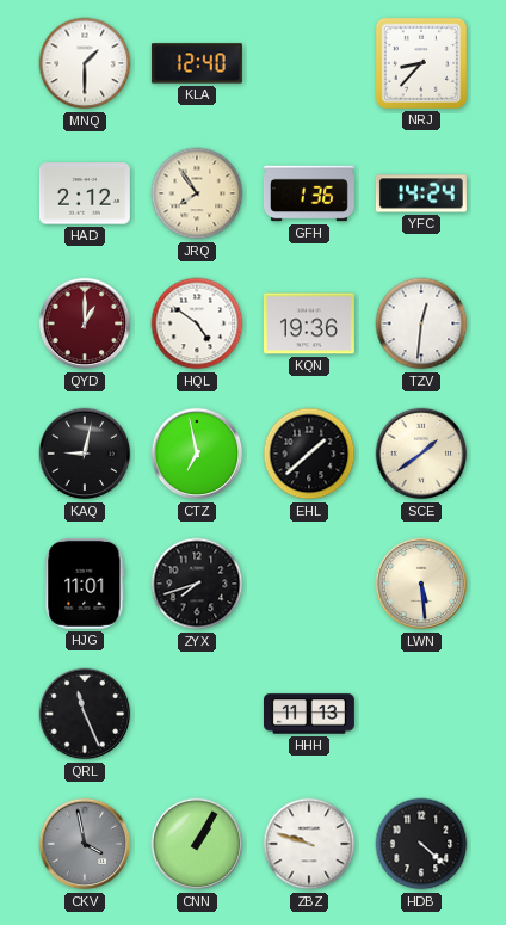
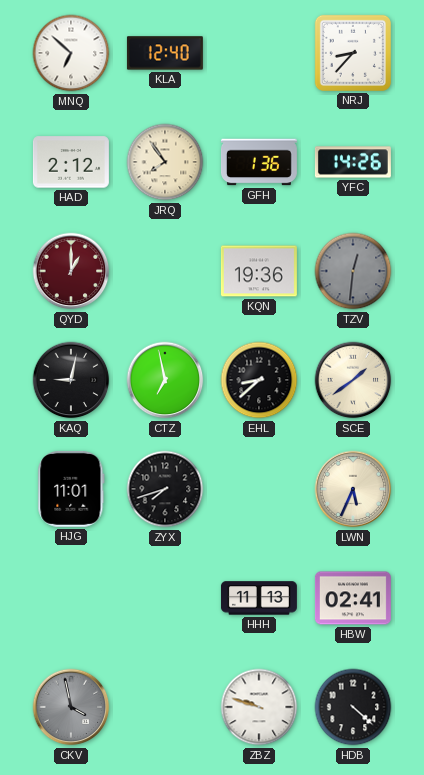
MNQ: 1:30 -> 6:52 (71, 53)
YFC: 14:24 -> 14:26 (353, 162)
HQL: 4:51 -> none (197, 323)
TZV dial: white -> grey (353, 271)
EHL: 1:38 -> 8:38 (259, 380)
LWN: 5:29 -> 5:34 (353, 489)
QRL: 11:26 -> none (85, 714)
HBW: none -> 02:41 (353, 598)
CNN: 1:05 -> none (197, 844)
